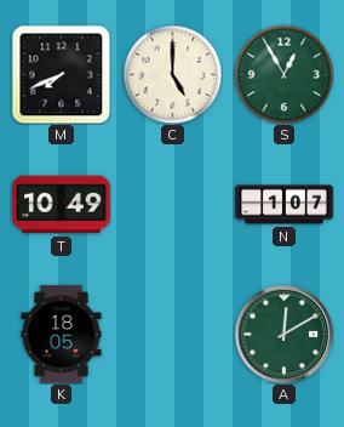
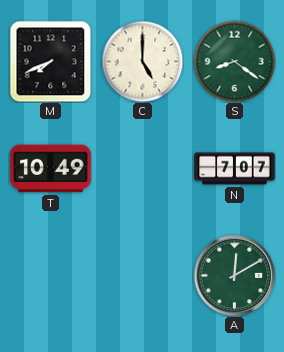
S: 12:55 -> 8:21 (234, 61)
N: 1:07 -> 7:07 (235, 169)
K: 18:05 -> none (62, 335)
